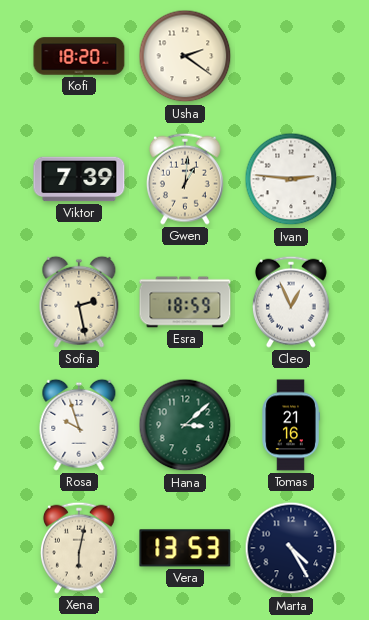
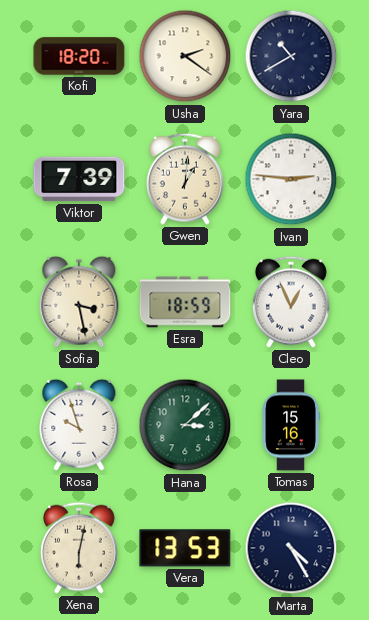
Yara: none -> 10:40 (291, 56)
Sofia: 2:28 -> 3:28 (79, 302)
Tomas: 21:16 -> 15:16 (291, 425)
